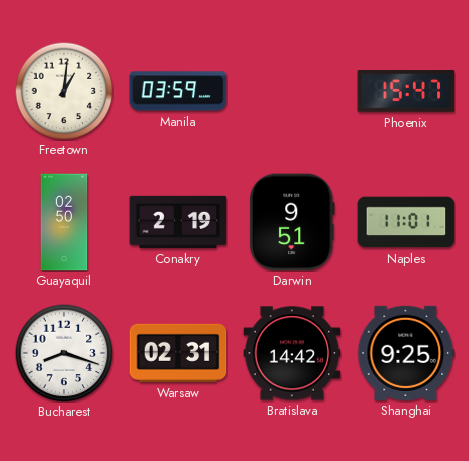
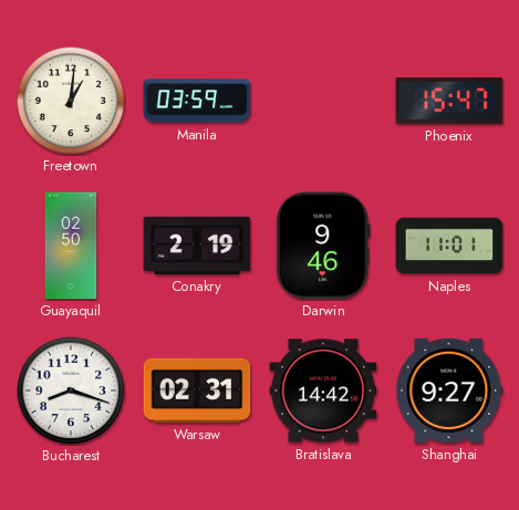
Darwin: 9:51 -> 9:46 (323, 246)
Shanghai: 9:25 -> 9:27 (449, 391)
